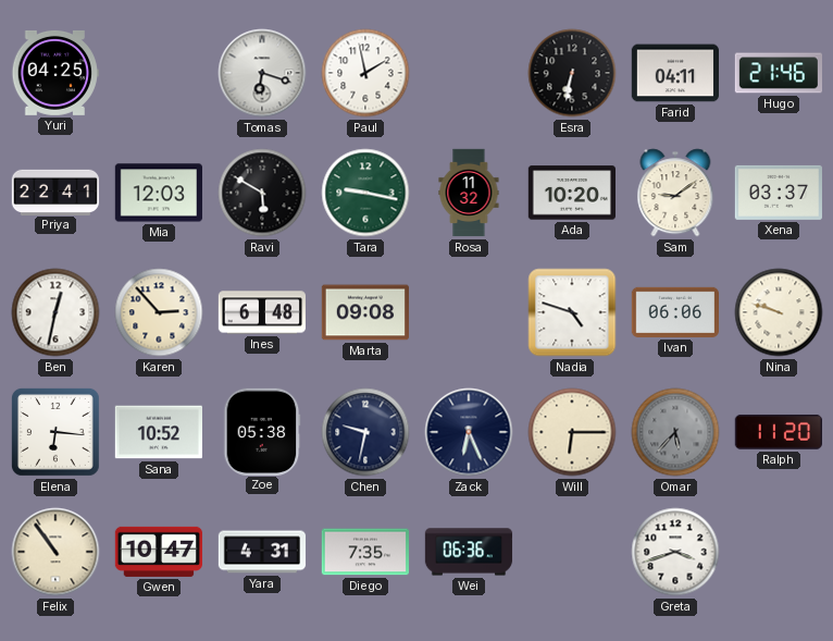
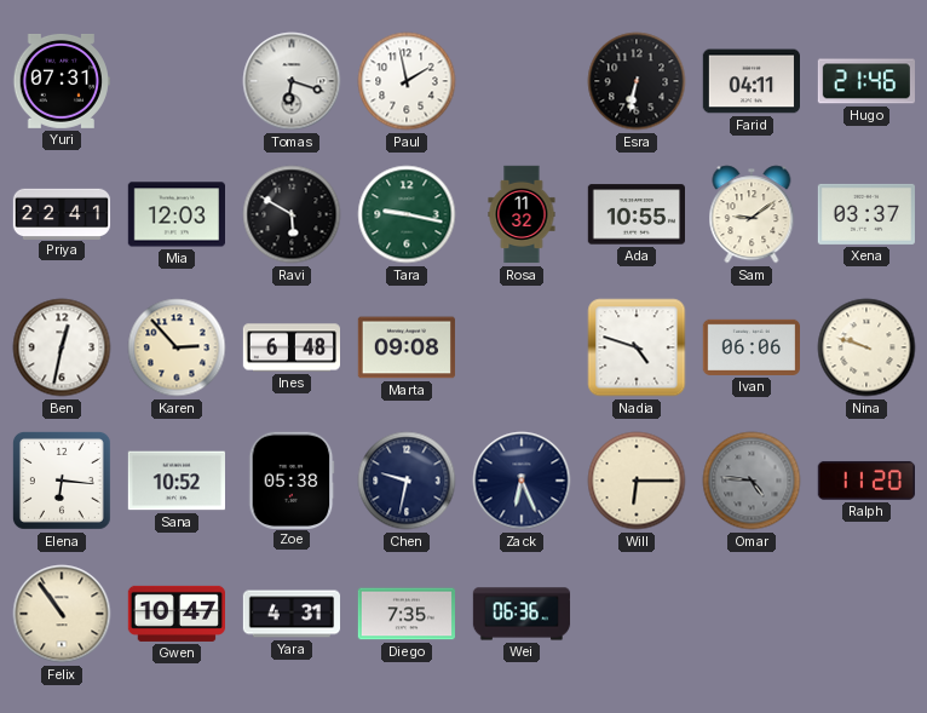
Yuri: 04:25 -> 07:31 (61, 81)
Ada: 10:20 -> 10:55 (635, 214)
Omar: 5:37 -> 4:46 (752, 481)
Greta: 3:42 -> none (675, 552)
